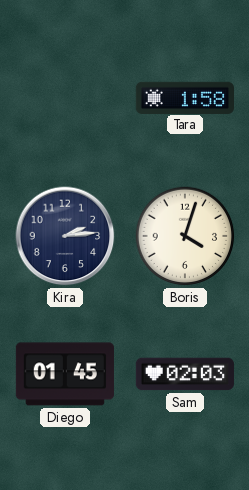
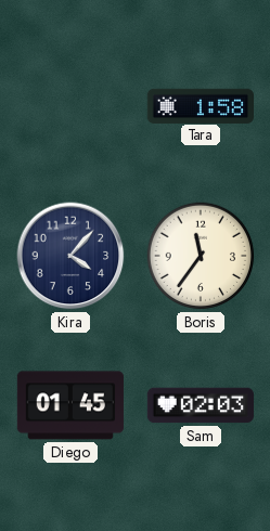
Kira: 2:14 -> 4:07 (70, 256)
Boris: 4:03 -> 11:36 (201, 256)
